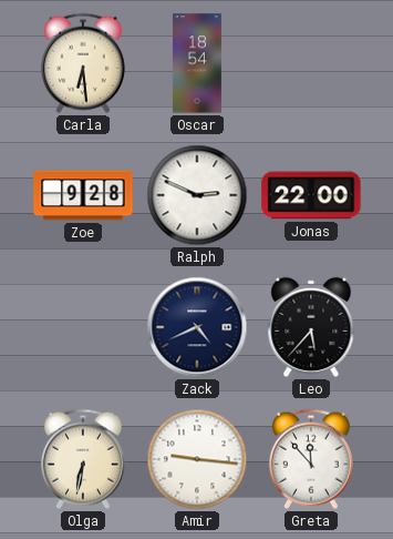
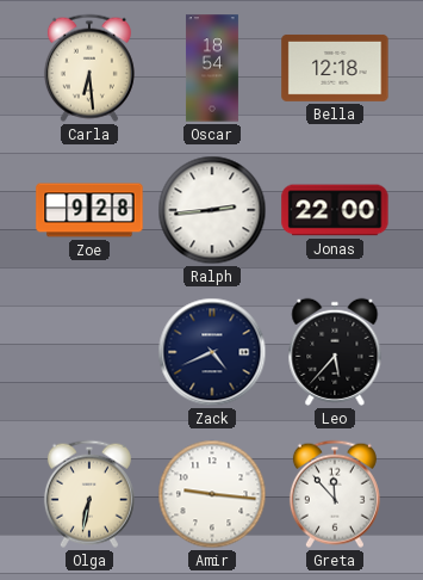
Bella: none -> 12:18 (335, 68)
Ralph: 2:49 -> 2:44 (212, 210)
